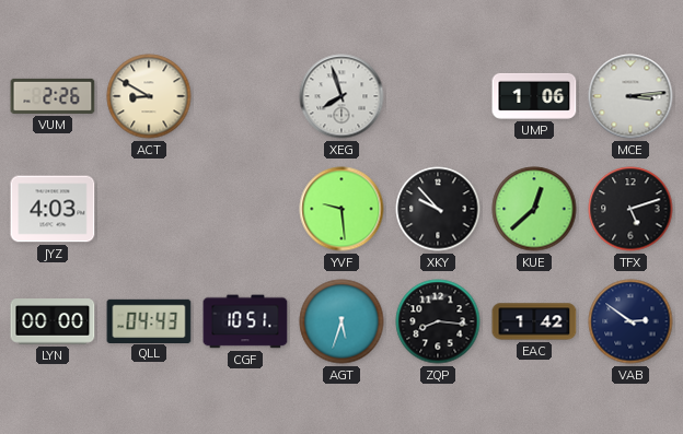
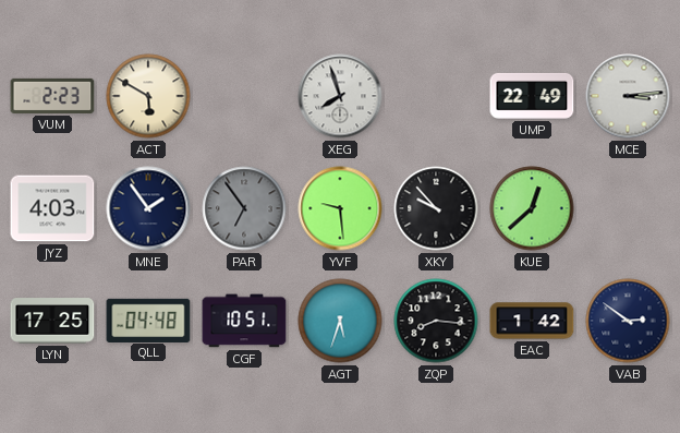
VUM: 2:26 -> 2:23 (52, 96)
ACT: 8:50 -> 5:50 (148, 96)
UMP: 1:06 -> 22:49 (532, 96)
MNE: none -> 1:54 (148, 208)
PAR: none -> 6:54 (244, 208)
TFX: 5:12 -> none (630, 209)
LYN: 00:00 -> 17:25 (52, 321)
QLL: 04:43 -> 04:48 (148, 320)
